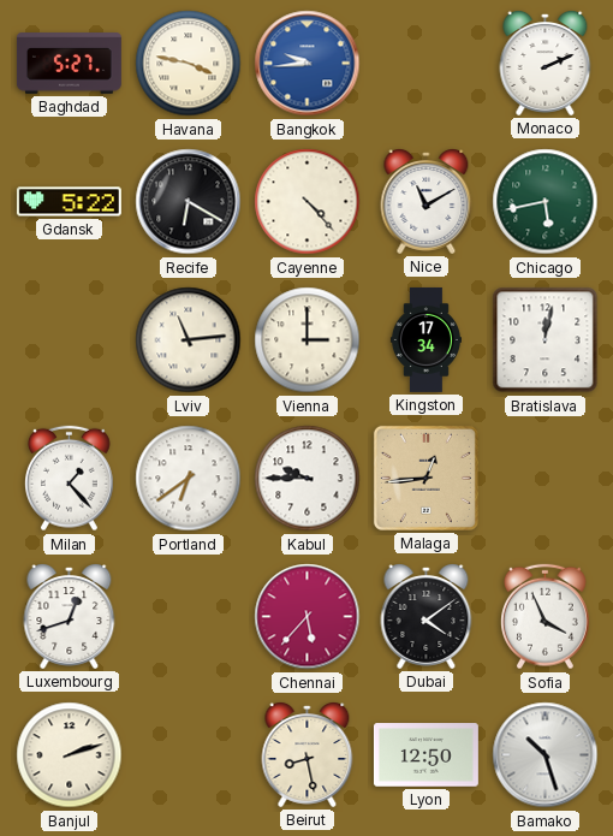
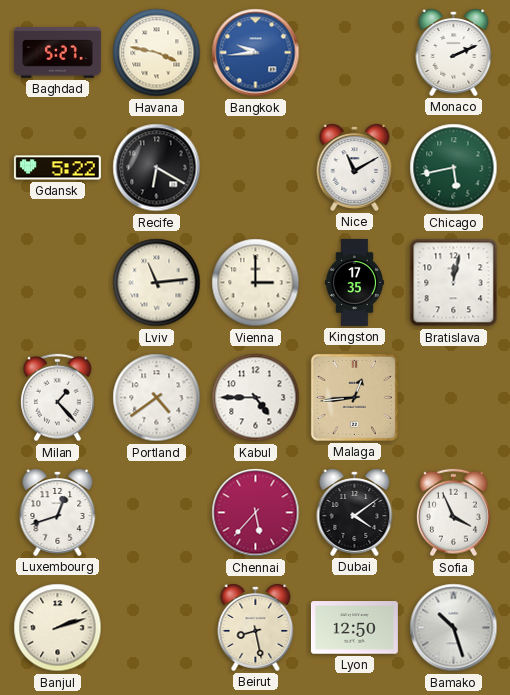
Cayenne: 4:23 -> none (308, 202)
Kingston: 17:34 -> 17:35 (354, 282)
Portland: 6:39 -> 4:39 (157, 398)
Kabul: 9:45 -> 4:45 (256, 398)
